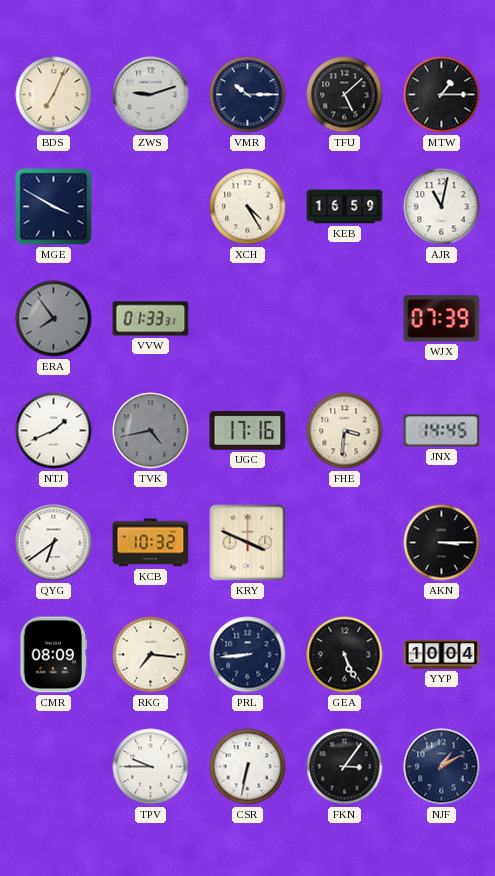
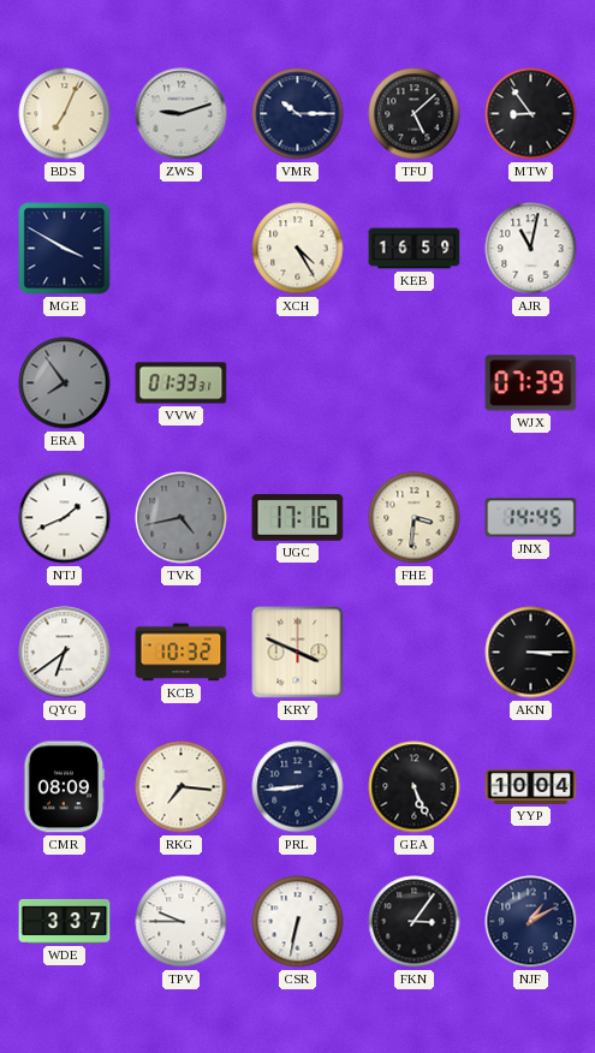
MTW: 1:15 -> 8:54 (531, 114)
WDE: none -> 3:37 (65, 921)
